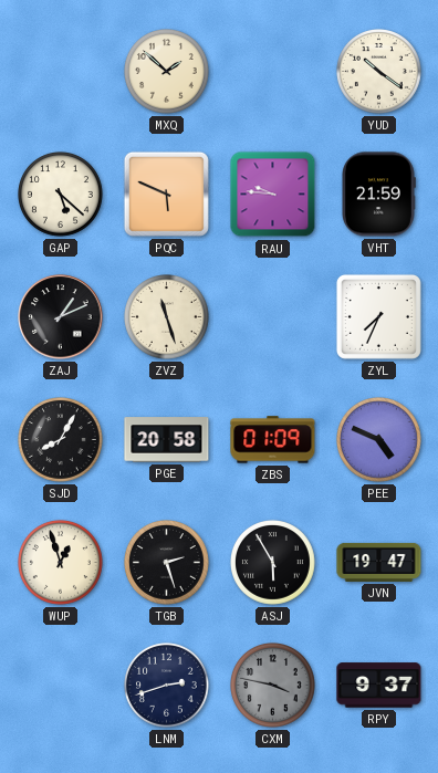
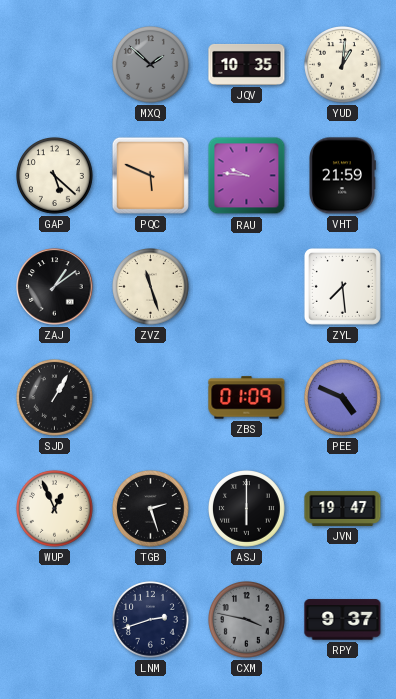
MXQ dial: cream -> grey (151, 65)
JQV: none -> 10:35 (247, 64)
YUD: 10:21 -> 1:01 (343, 65)
ZAJ: 1:11 -> 1:09 (55, 287)
ZYL: 7:34 -> 7:29 (342, 286)
SJD: 8:05 -> 1:05 (55, 398)
PGE: 20:58 -> none (167, 440)
WUP: 12:57 -> 12:56 (55, 509)
ASJ: 5:55 -> 6:00 (247, 509)
